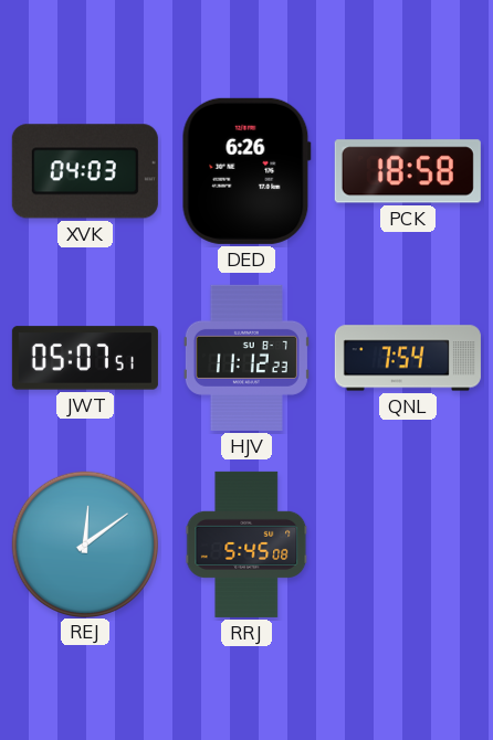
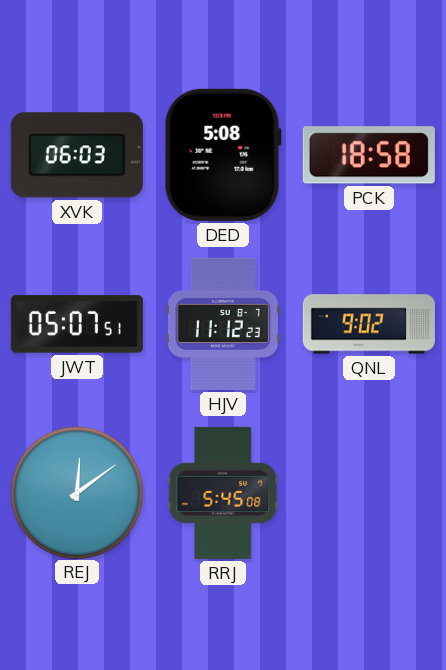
XVK: 04:03 -> 06:03 (77, 155)
DED: 6:26 -> 5:08 (223, 155)
QNL: 7:54 -> 9:02 (369, 324)
